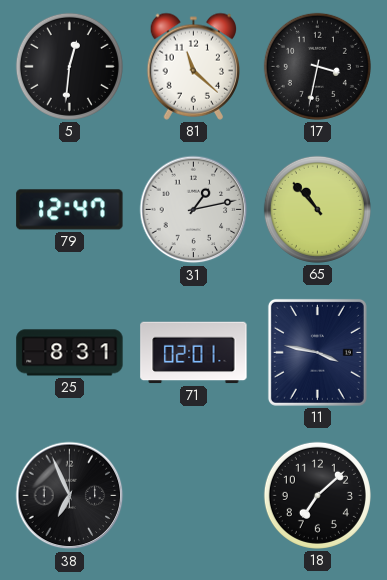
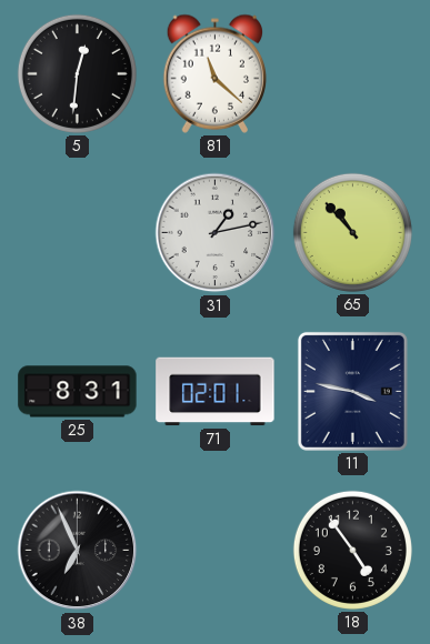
17: 3:32 -> none (317, 66)
79: 12:47 -> none (70, 210)
18: 7:08 -> 4:54 (352, 550)
